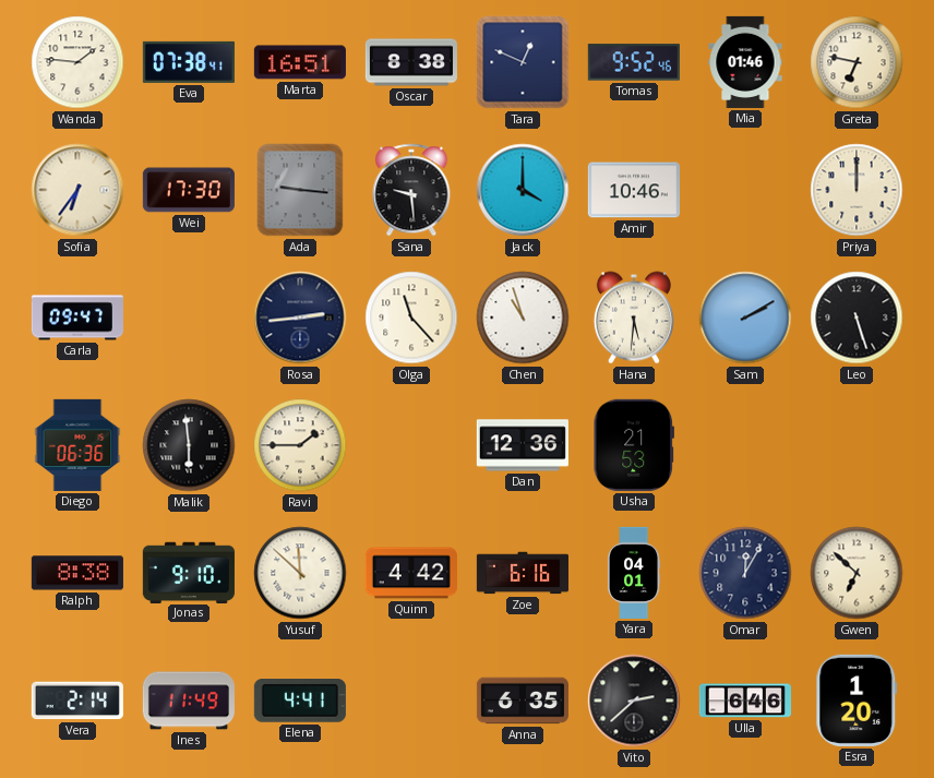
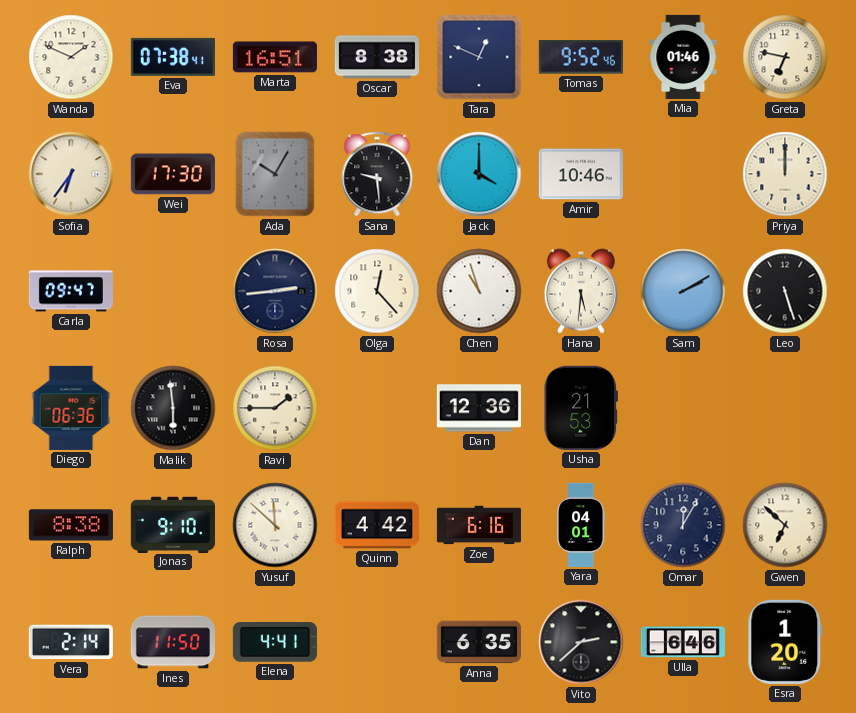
Wanda: 1:46 -> 1:49 (71, 57)
Ada: 9:16 -> 10:05 (275, 174)
Olga: 11:23 -> 12:23 (377, 291)
Ines: 11:49 -> 11:50 (173, 642)
